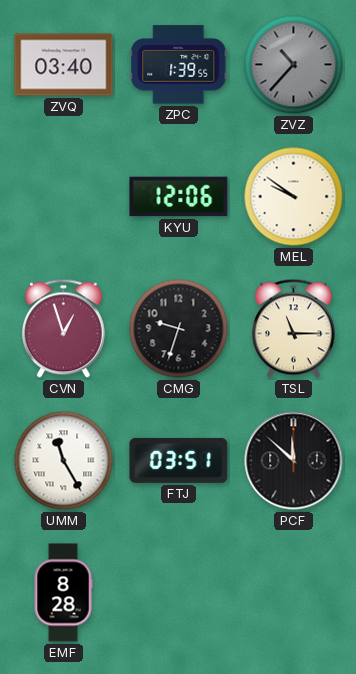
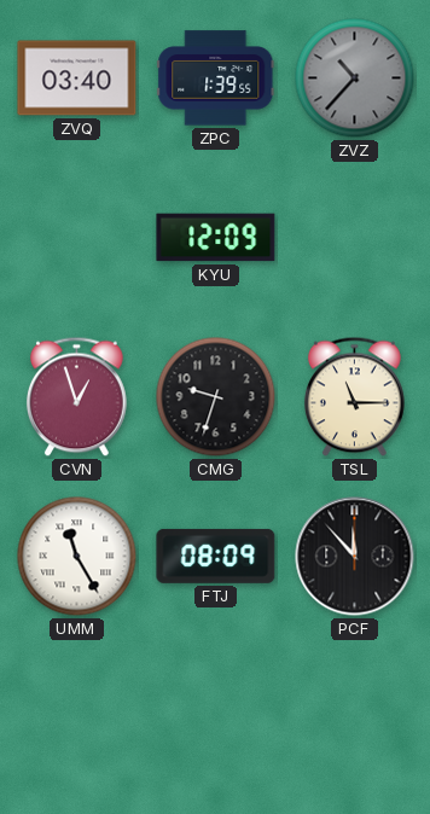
KYU: 12:06 -> 12:09 (216, 238)
MEL: 9:51 -> none (294, 197)
FTJ: 03:51 -> 08:09 (216, 556)
PCF: 11:52 -> 11:53 (355, 557)
EMF: 8:28 -> none (63, 593)
